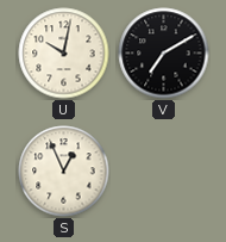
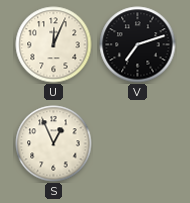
U: 10:02 -> 12:04 (54, 45)
V: 7:10 -> 7:12 (138, 45)
